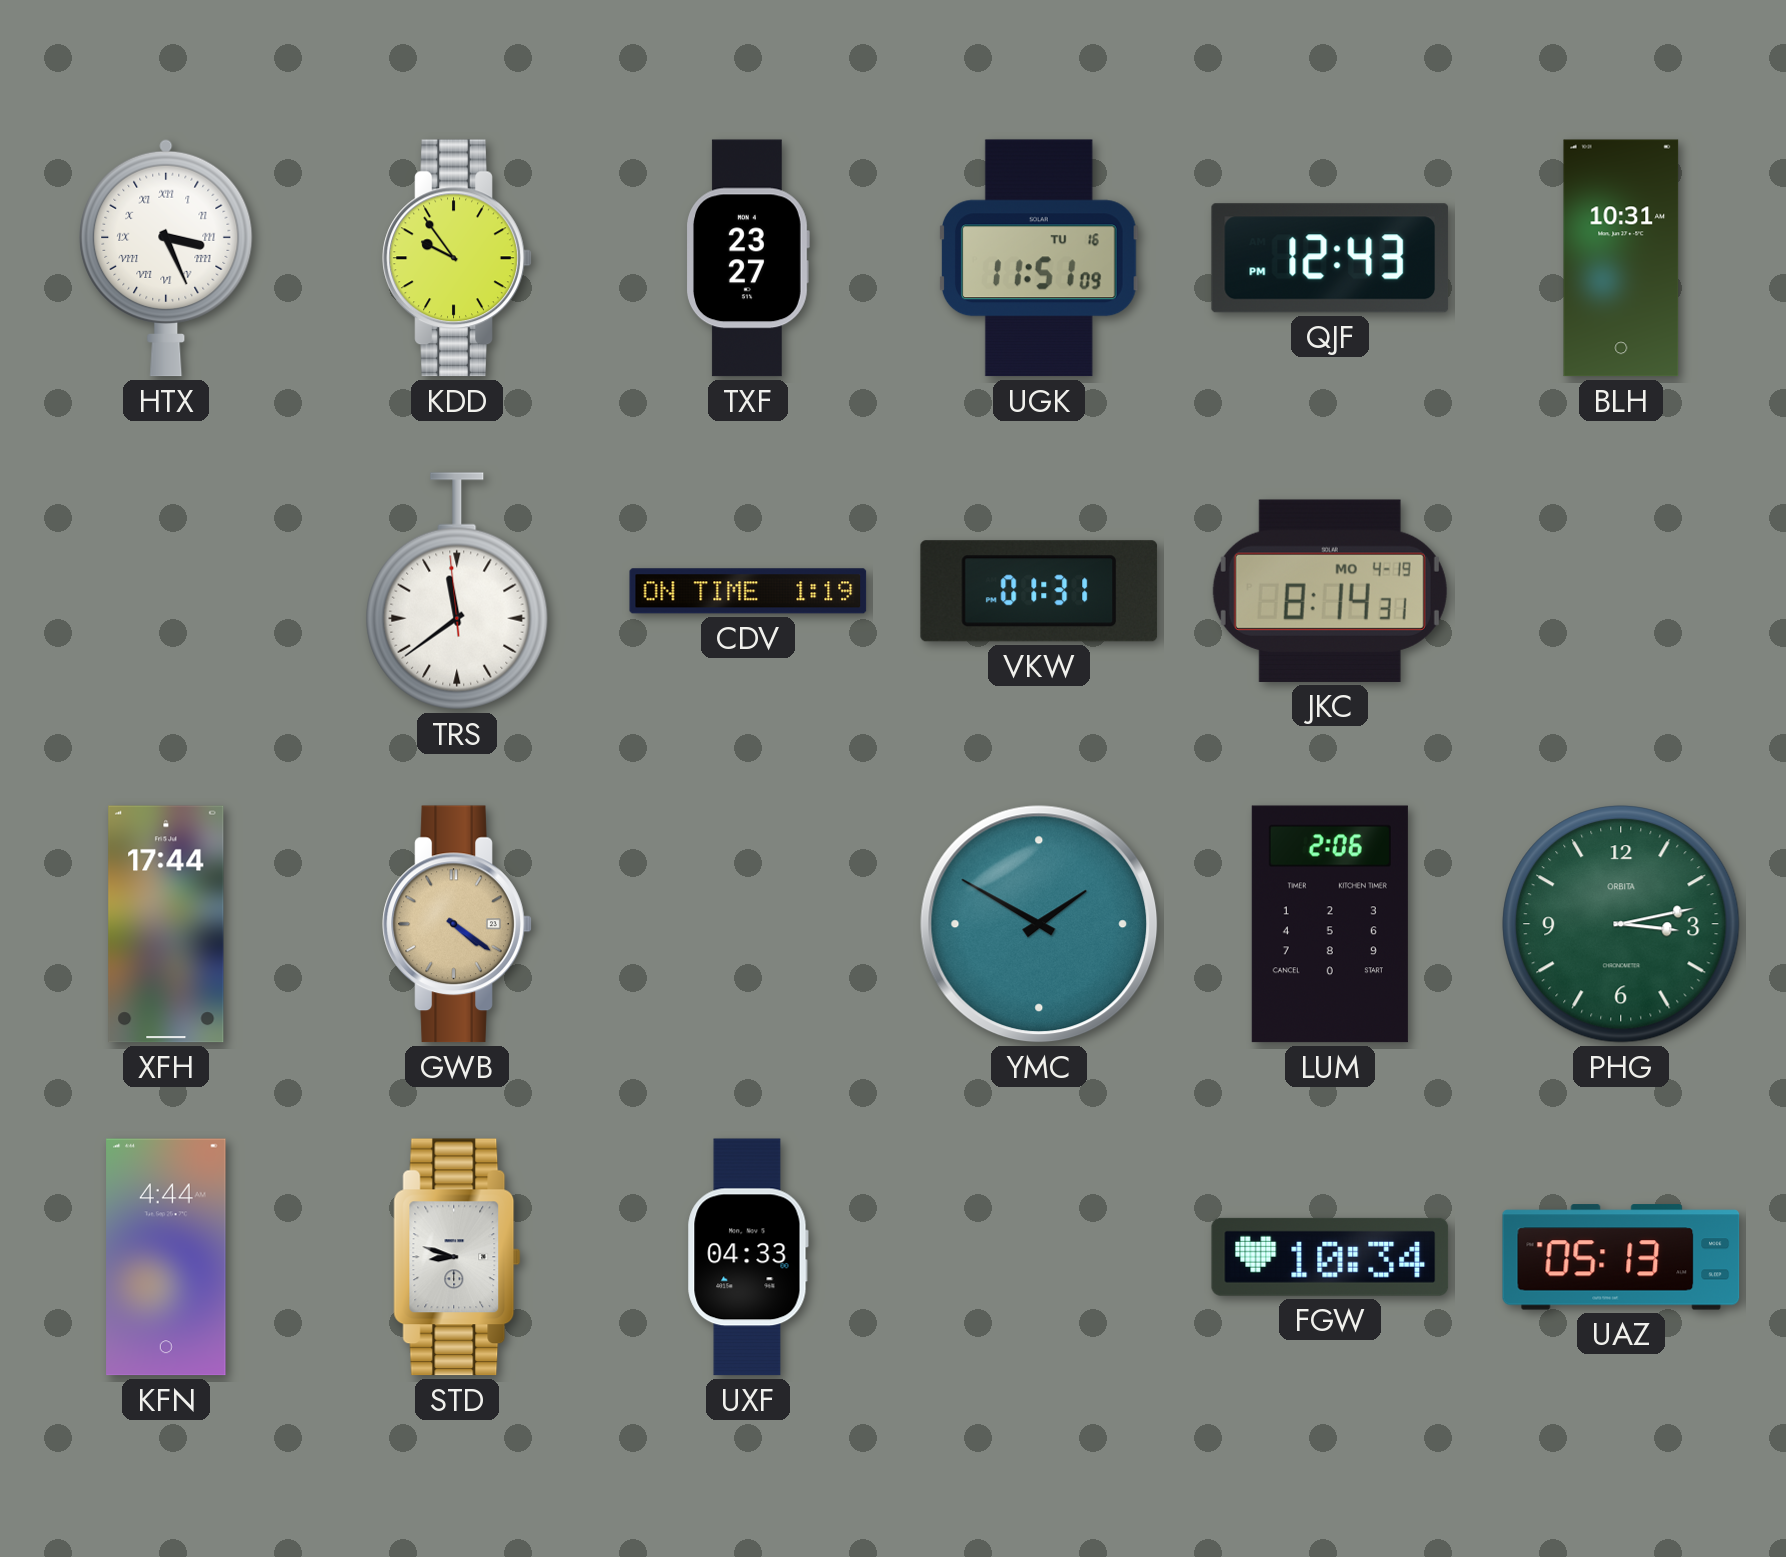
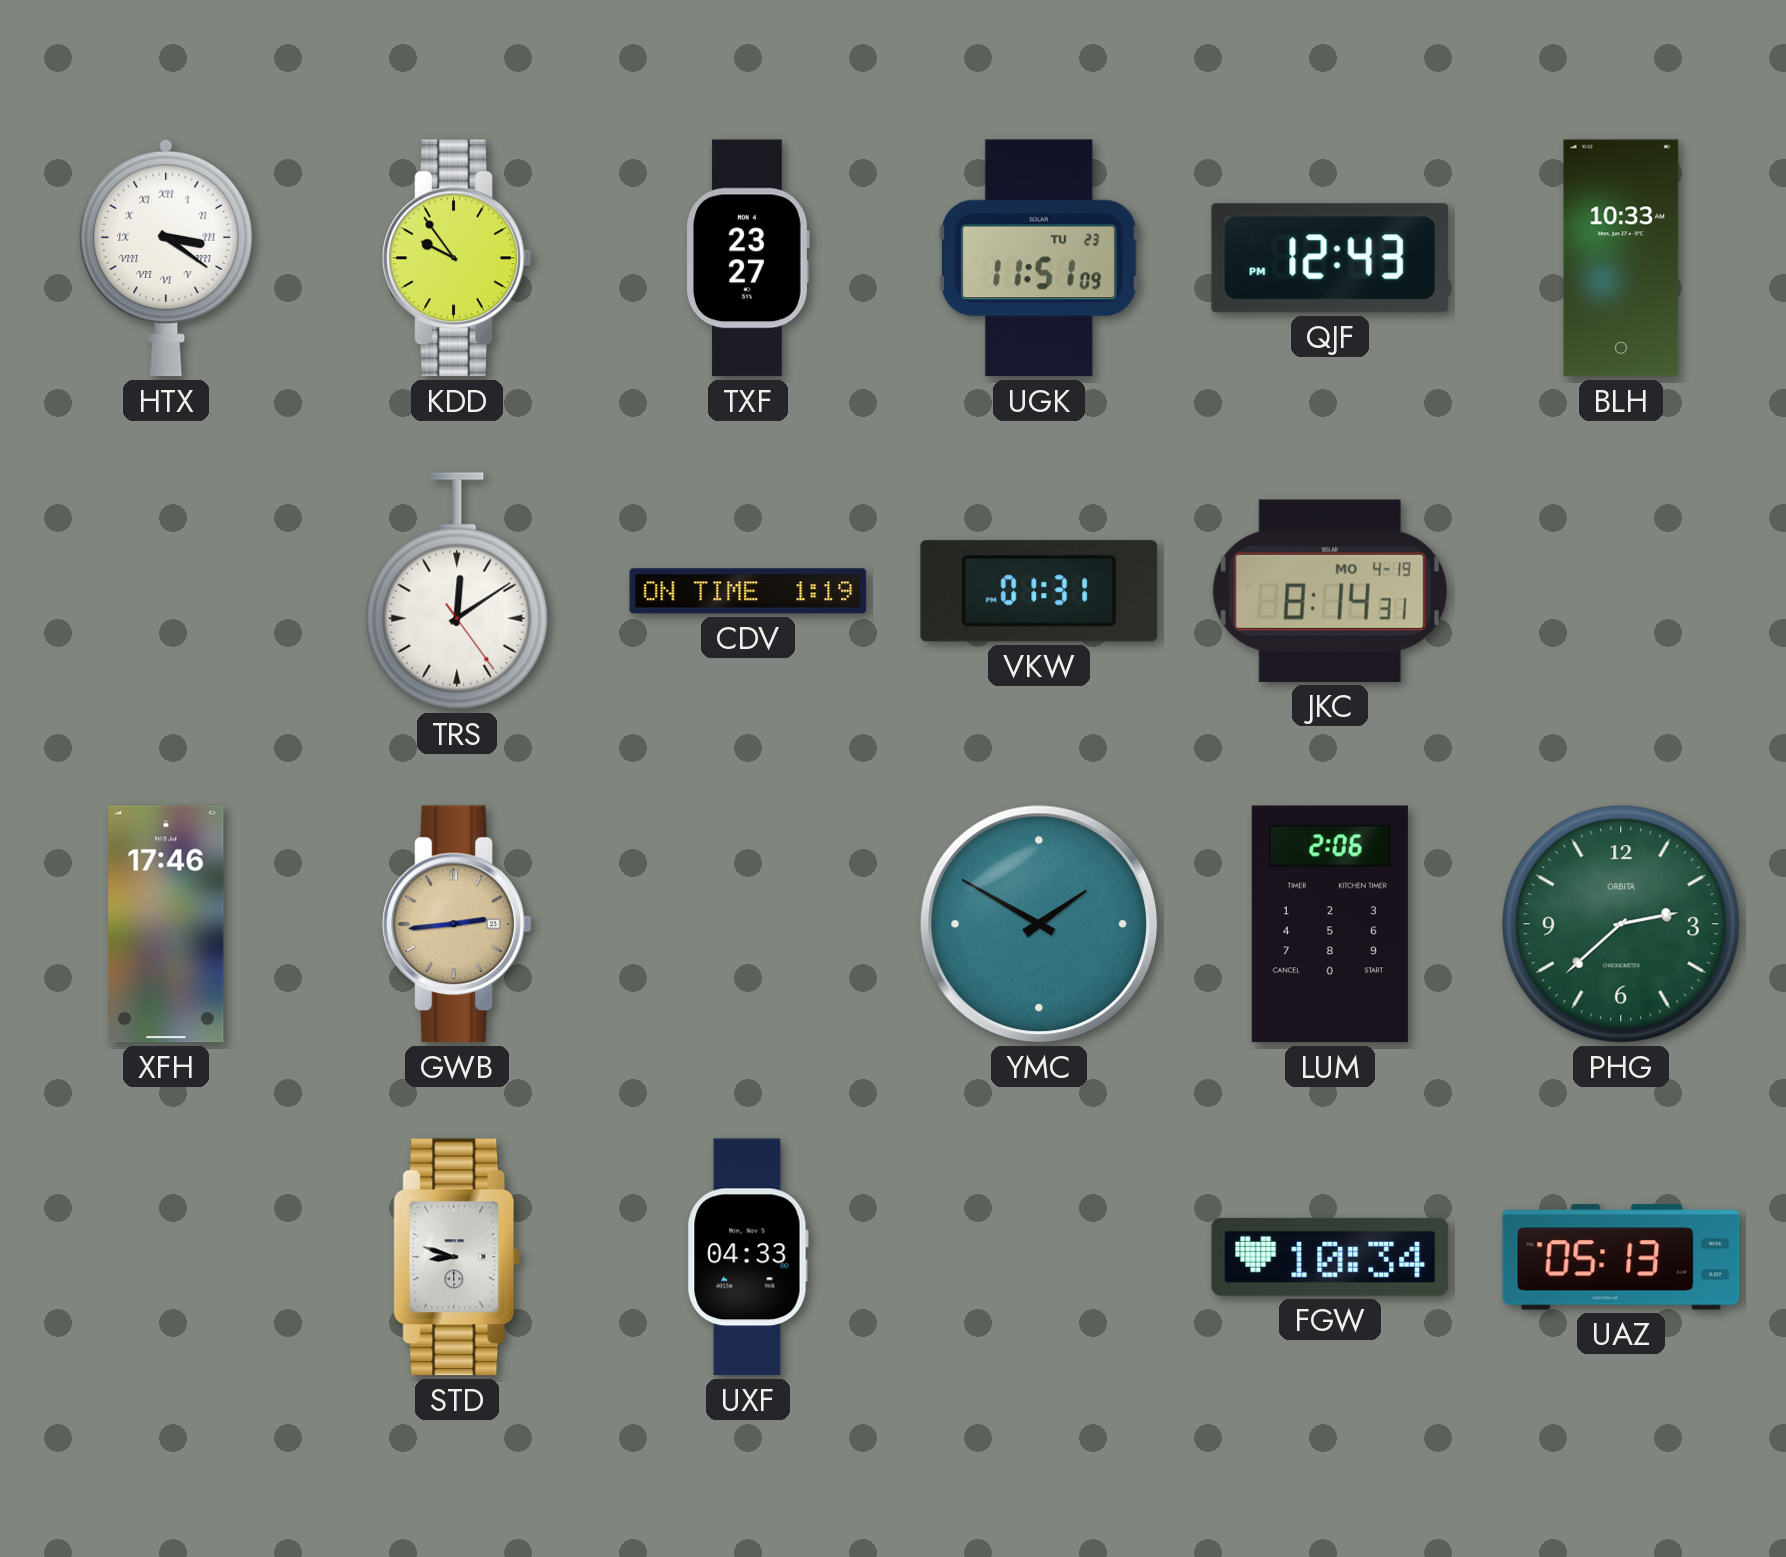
HTX: 3:26 -> 3:21 (166, 258)
UGK date: TU 16 -> TU 23 (1039, 258)
BLH: 10:31 -> 10:33 (1621, 258)
TRS: 11:38 -> 12:09 (457, 591)
XFH: 17:44 -> 17:46 (166, 924)
GWB: 4:21 -> 2:44 (457, 924)
PHG: 3:13 -> 2:38 (1621, 924)
KFN: 4:44 -> none (166, 1257)
